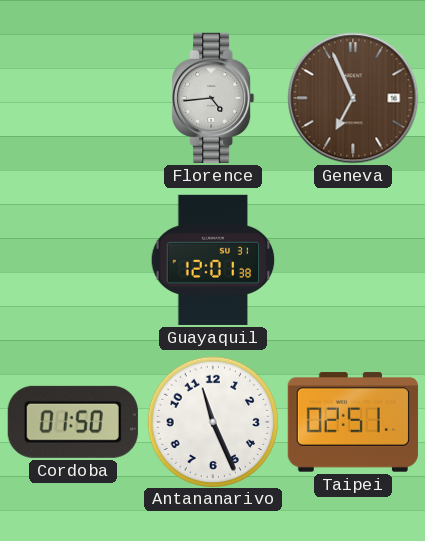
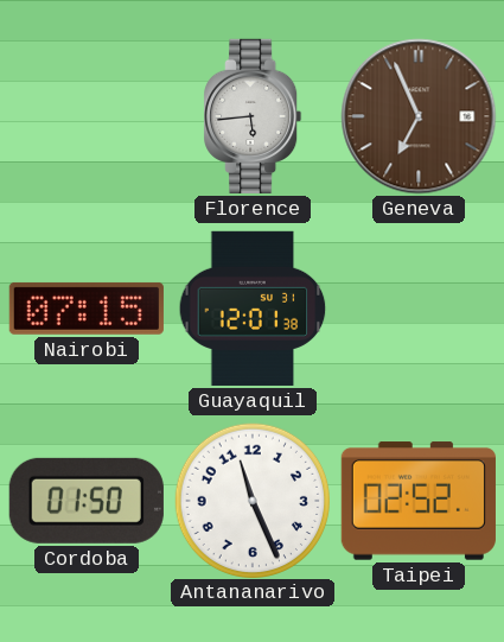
Florence: 4:44 -> 5:44 (253, 116)
Nairobi: none -> 07:15 (87, 309)
Taipei: 02:51 -> 02:52 (419, 501)
